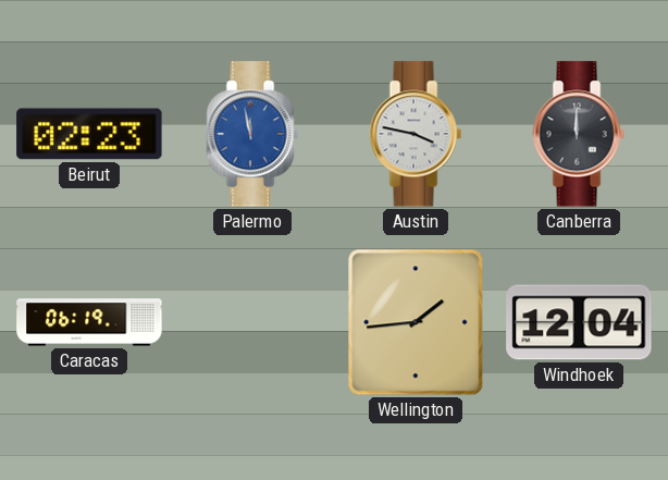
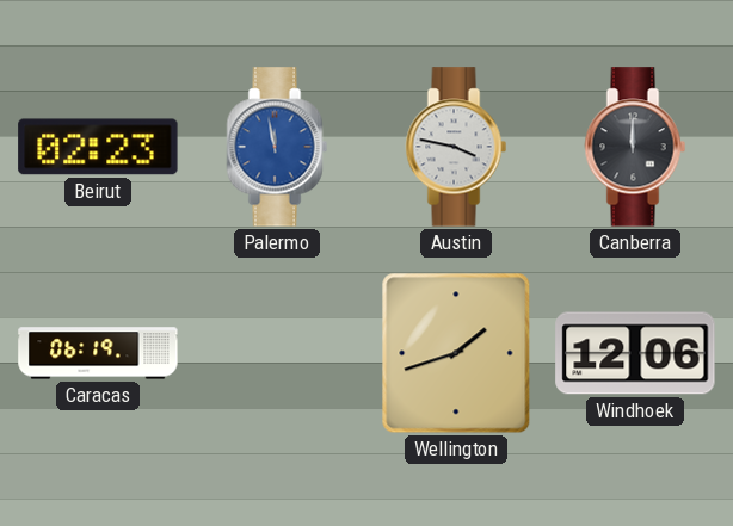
Wellington: 1:44 -> 1:42 (456, 353)
Windhoek: 12:04 -> 12:06 (635, 353)
